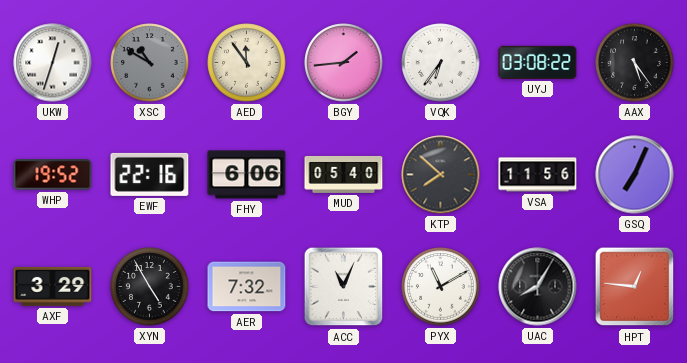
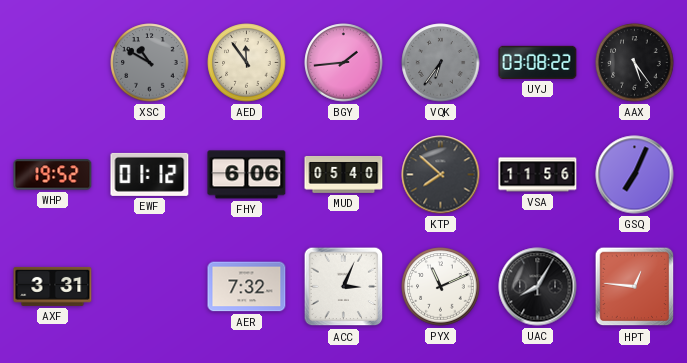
UKW: 12:33 -> none (53, 63)
VQK dial: white -> grey (441, 63)
EWF: 22:16 -> 01:12 (150, 174)
AXF: 3:29 -> 3:31 (53, 286)
XYN: 4:55 -> none (150, 287)
ACC: 11:04 -> 3:04 (344, 287)
PYX: 11:10 -> 11:11 (441, 287)
